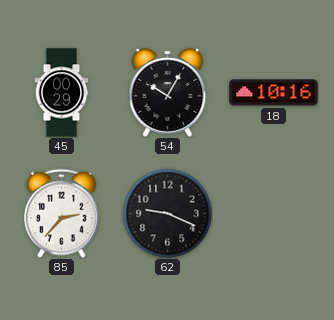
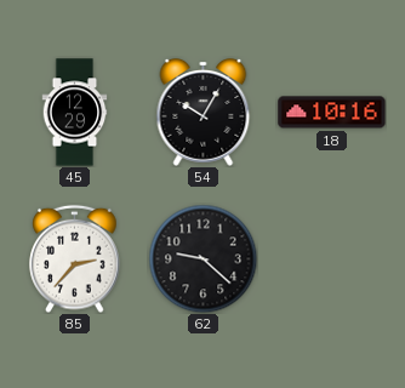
45: 00:29 -> 12:29 (75, 113)
62: 9:19 -> 9:22 (202, 258)
